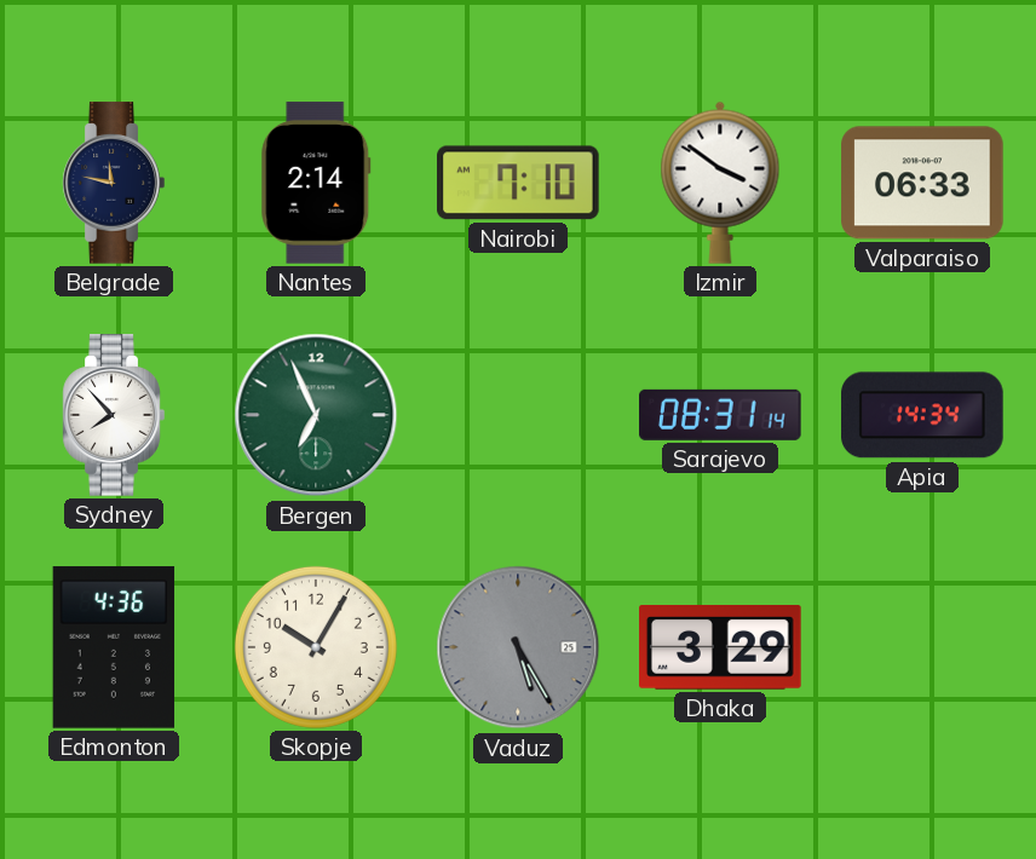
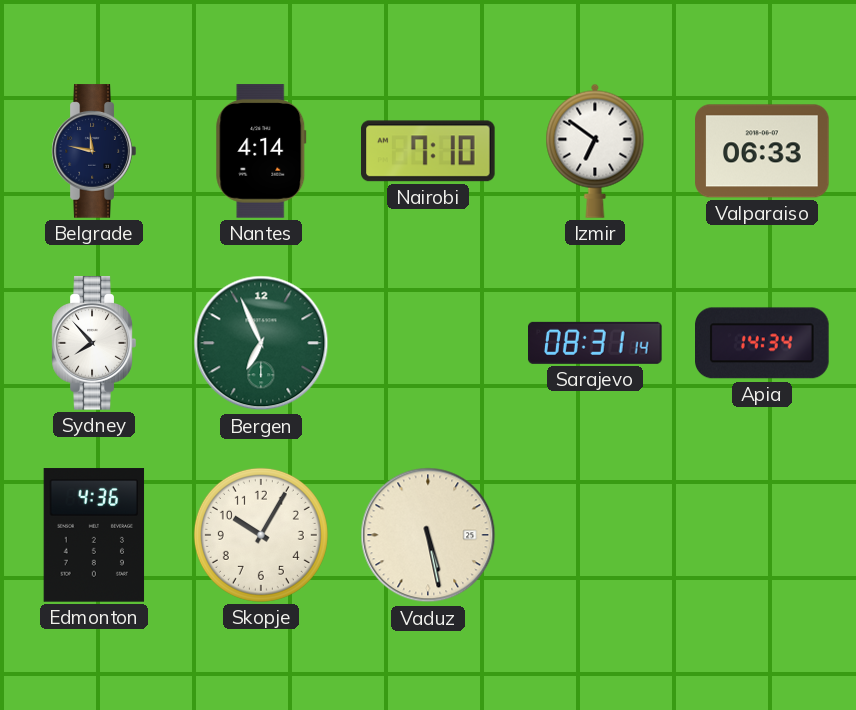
Nantes: 2:14 -> 4:14 (261, 151)
Izmir: 3:51 -> 6:51 (595, 151)
Vaduz: 5:25 -> 5:28 (428, 535)
Vaduz dial: grey -> cream (428, 535)
Dhaka: 3:29 -> none (720, 648)
